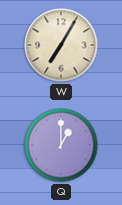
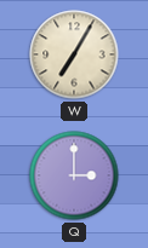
Q: 1:00 -> 3:00 (74, 175)
